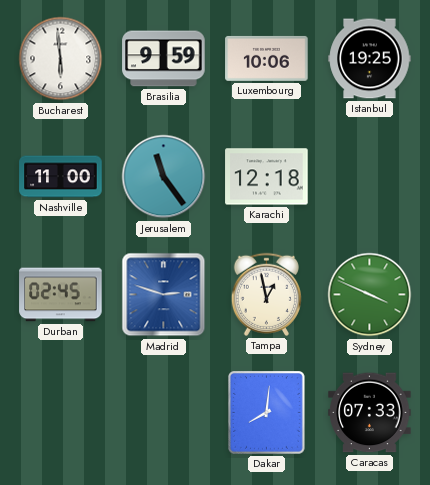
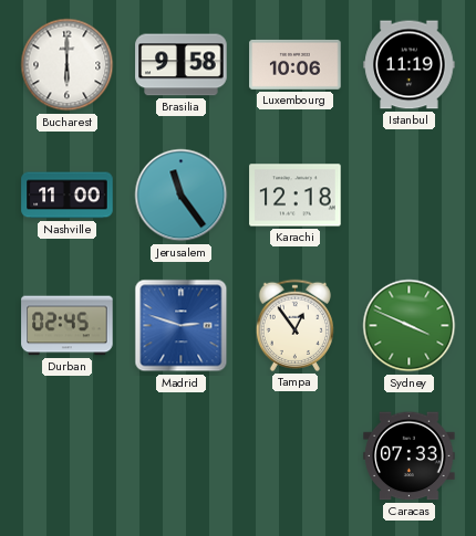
Bucharest: 5:59 -> 6:00 (68, 65)
Brasilia: 9:59 -> 9:58 (182, 65)
Istanbul: 19:25 -> 11:19 (410, 65)
Tampa: 12:58 -> 12:54 (294, 325)
Dakar: 8:01 -> none (267, 413)
